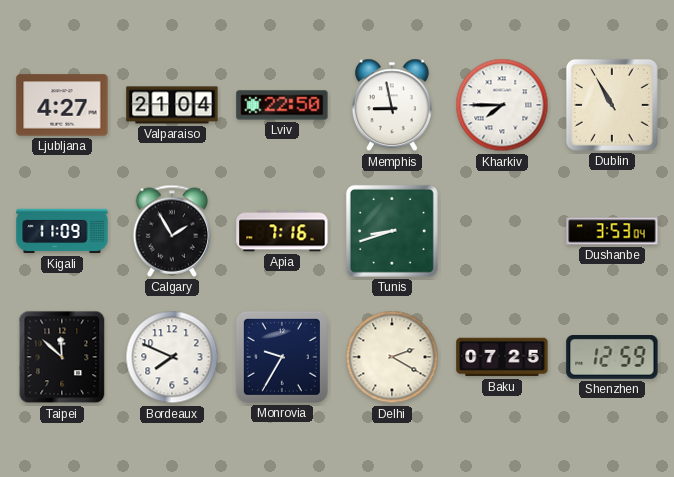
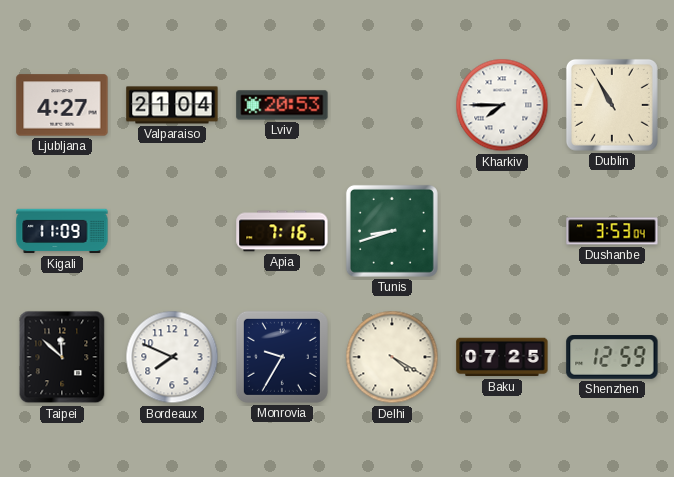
Lviv: 22:50 -> 20:53 (282, 105)
Memphis: 8:58 -> none (392, 105)
Calgary: 1:55 -> none (172, 231)
Delhi: 2:20 -> 4:20 (392, 357)
